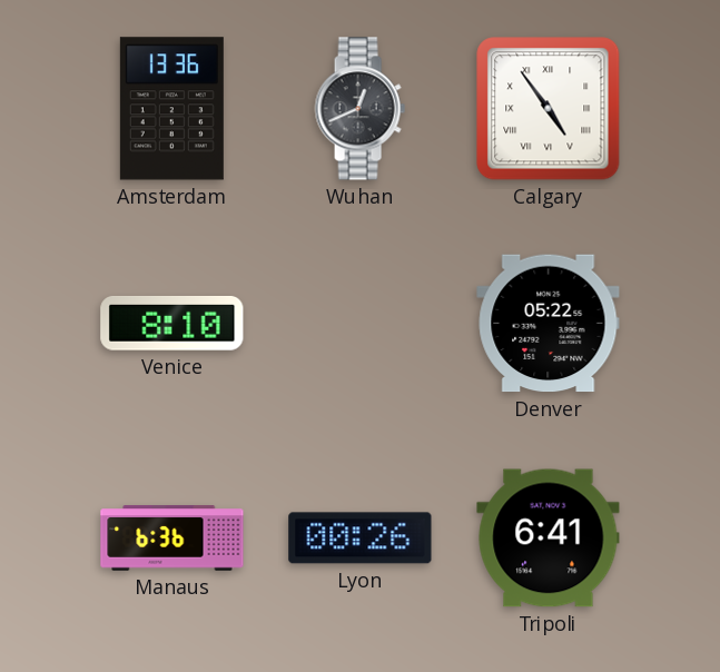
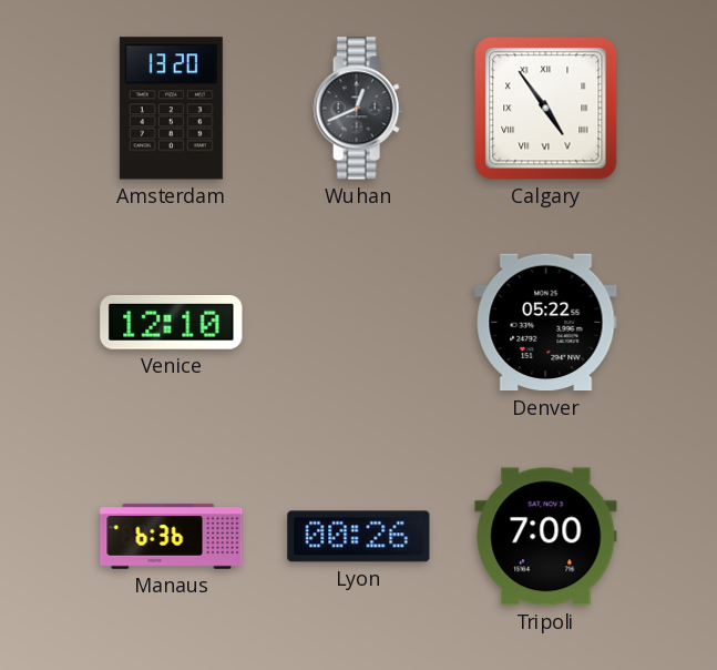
Amsterdam: 13:36 -> 13:20 (171, 109)
Venice: 8:10 -> 12:10 (172, 322)
Tripoli: 6:41 -> 7:00 (546, 537)
